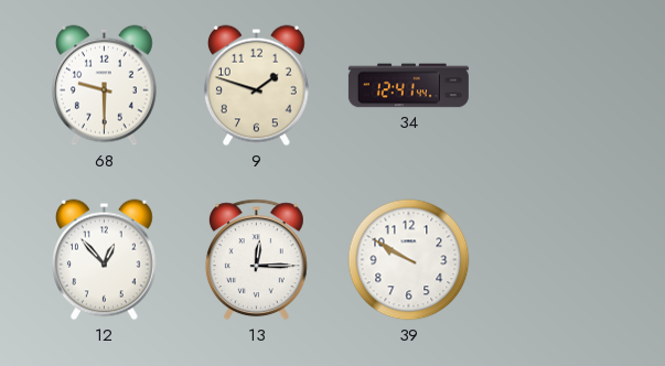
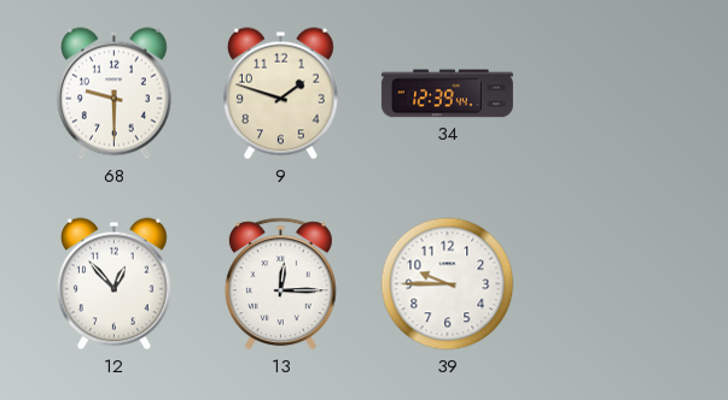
34: 12:41 -> 12:39 (447, 94)
39: 9:50 -> 9:45 (448, 284)
